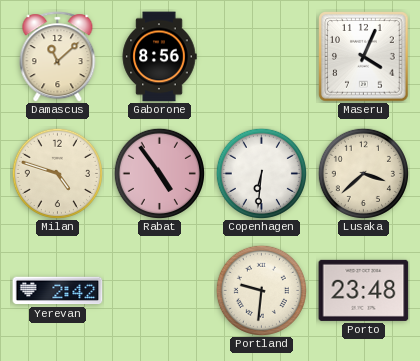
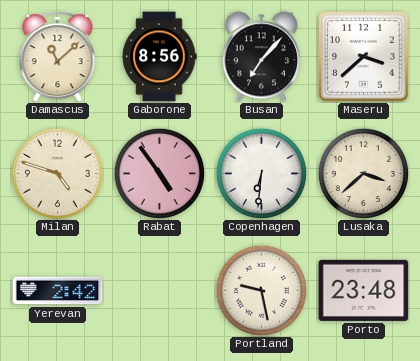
Busan: none -> 7:07 (261, 57)
Maseru: 4:04 -> 3:38 (364, 57)
Portland: 9:31 -> 9:28 (261, 290)
